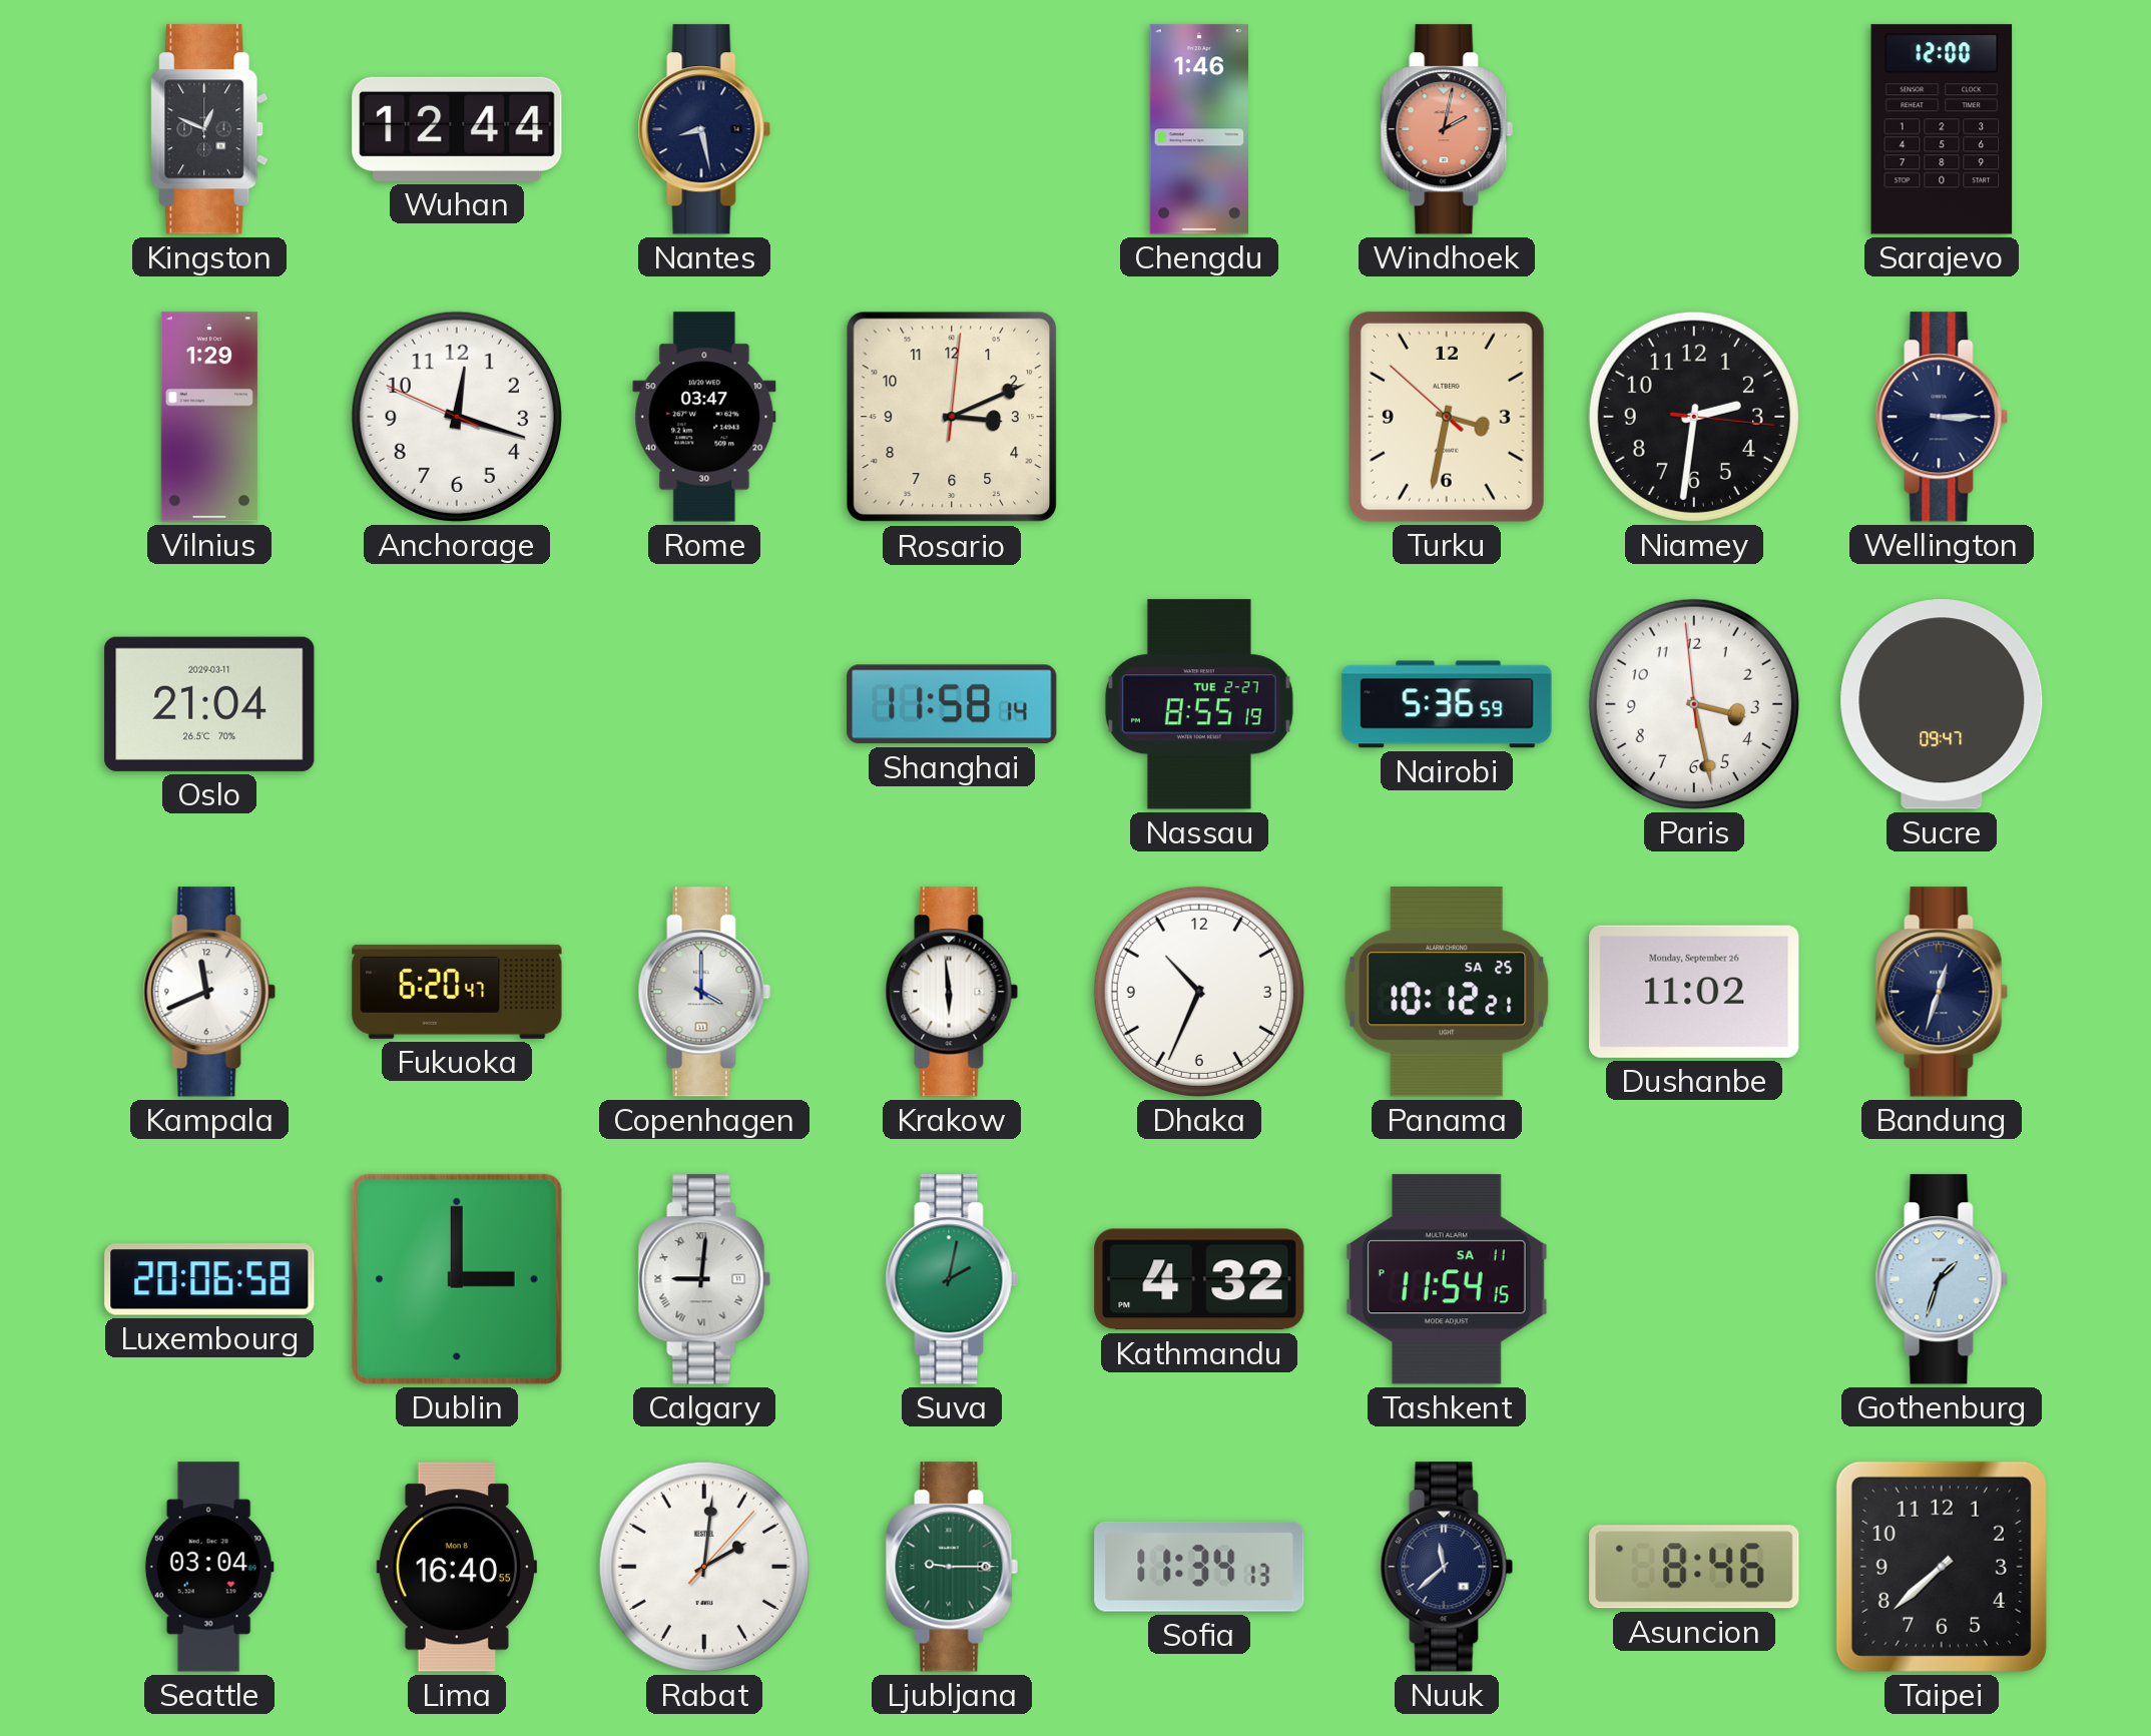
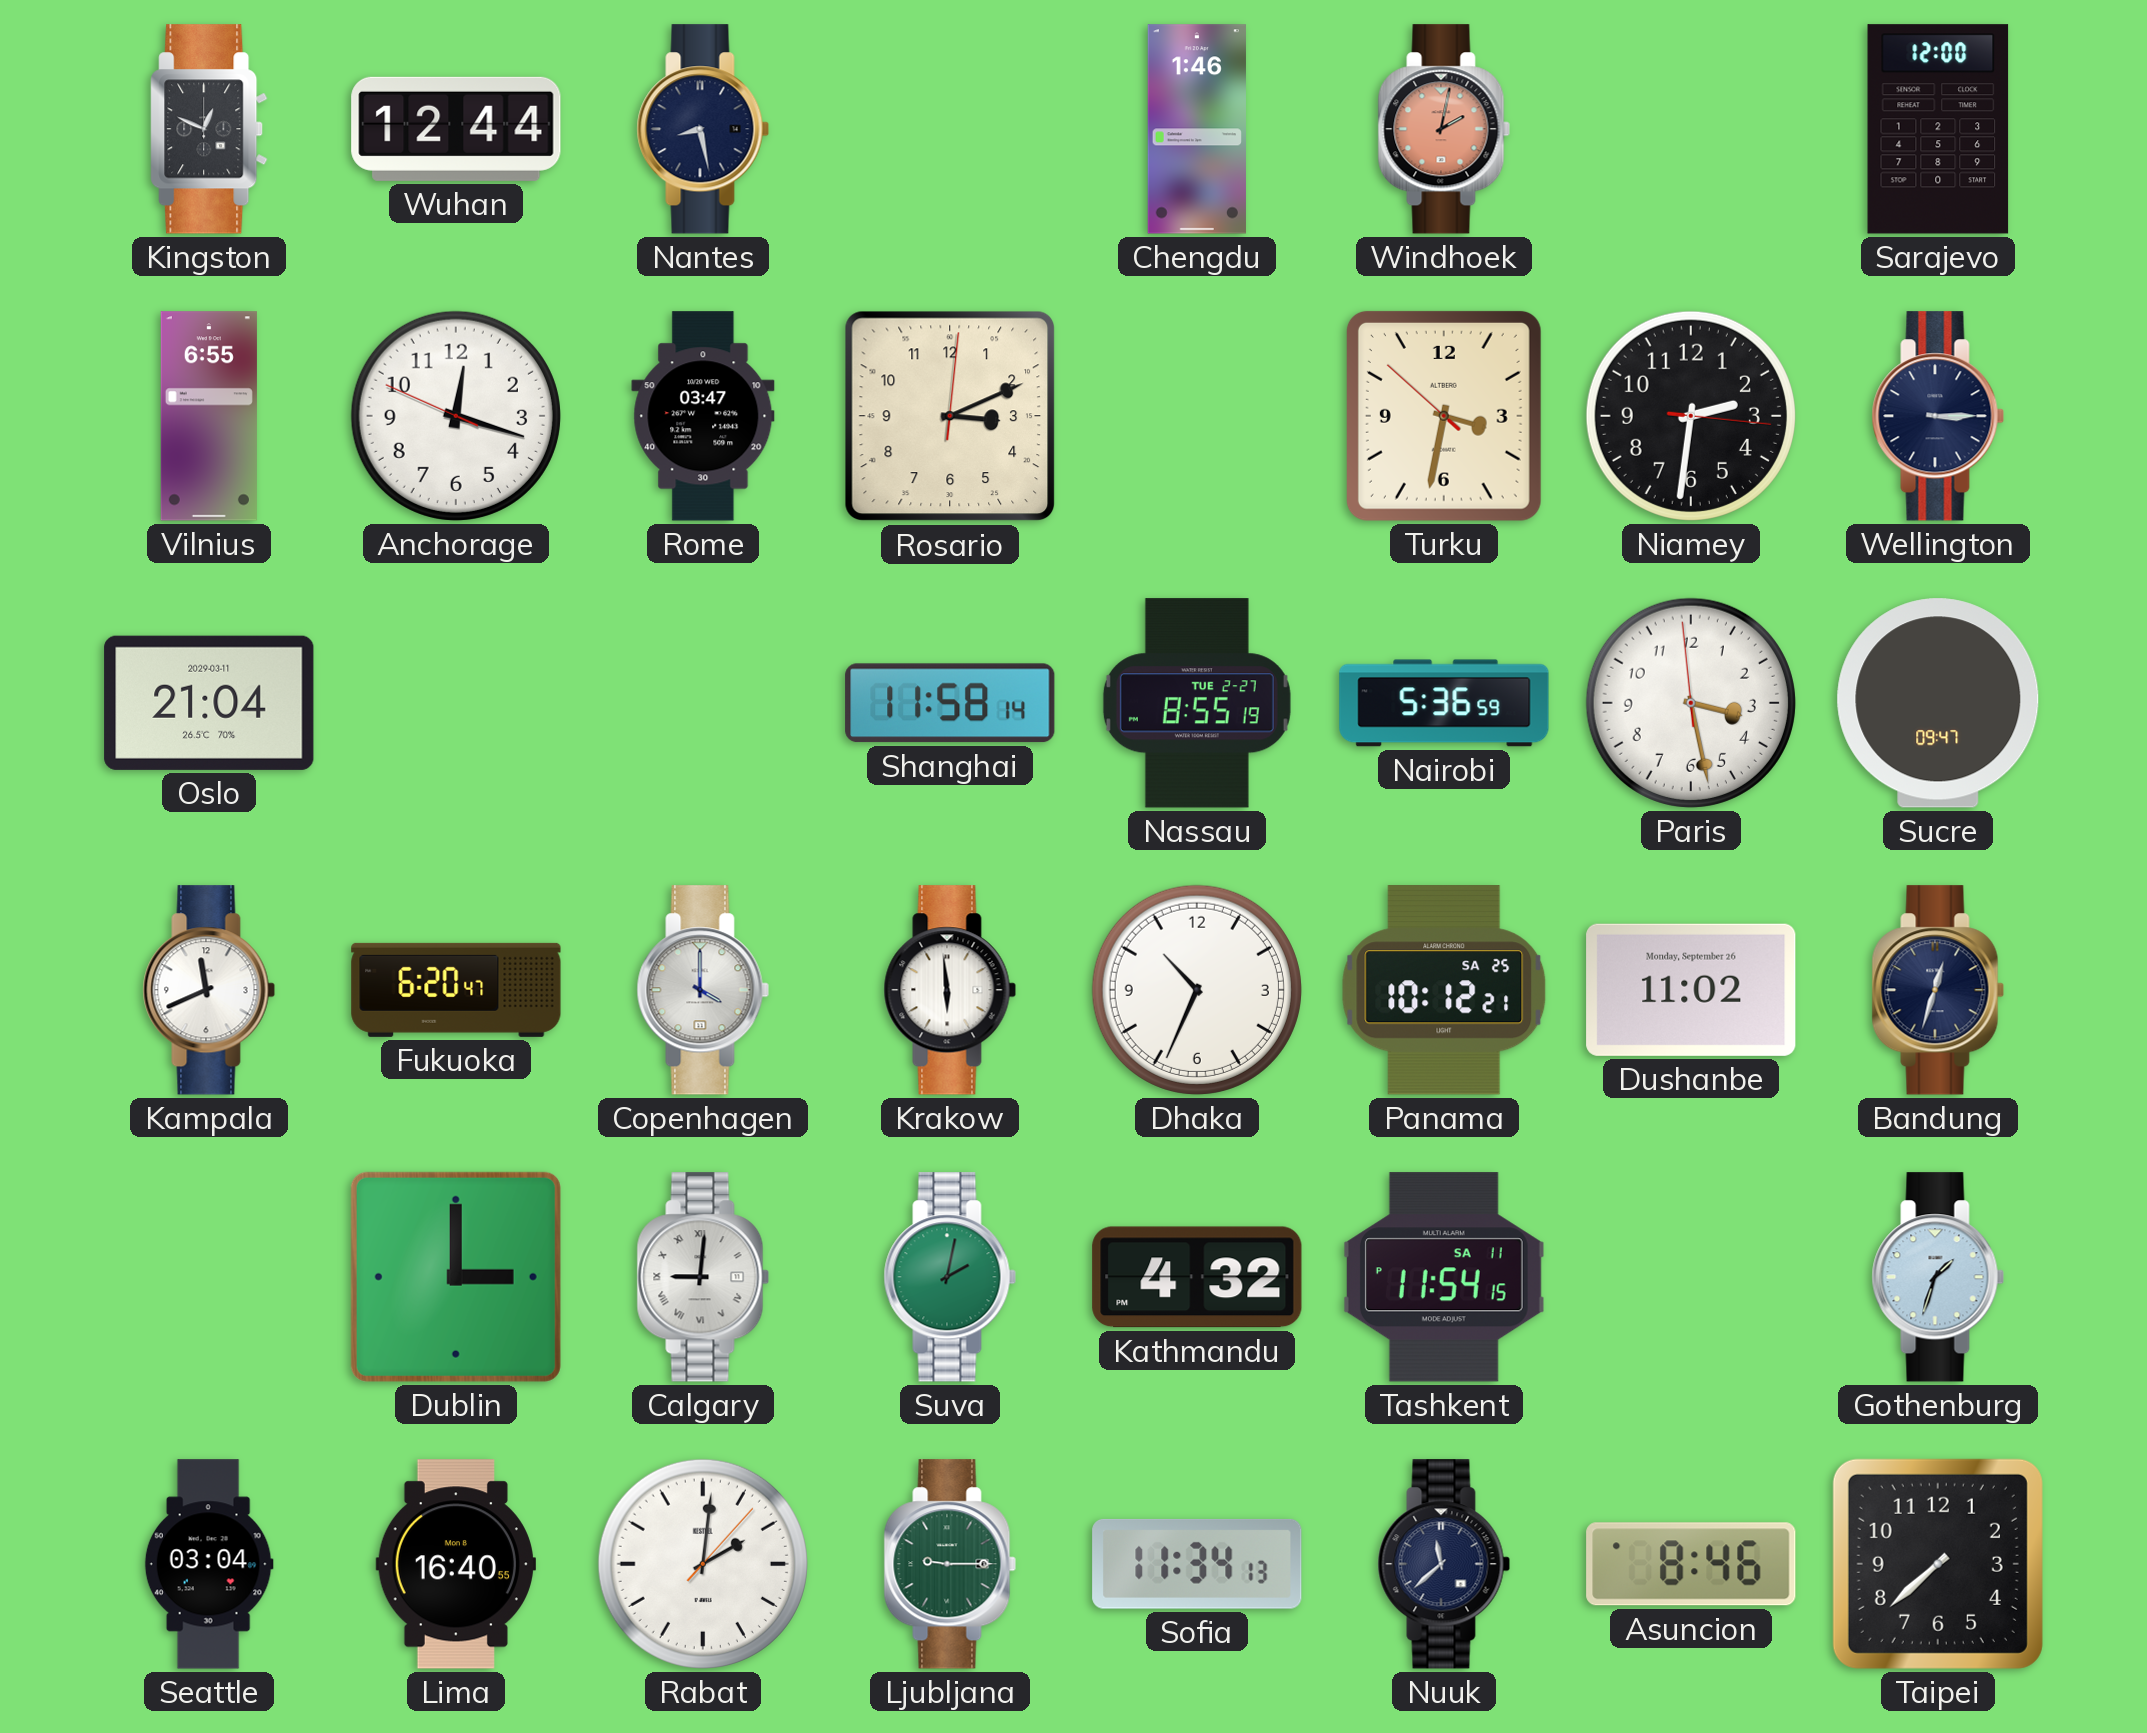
Vilnius: 1:29 -> 6:55 (209, 416)
Luxembourg: 20:06 -> none (209, 1279)
